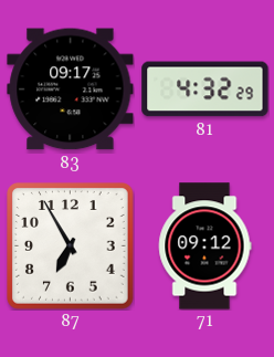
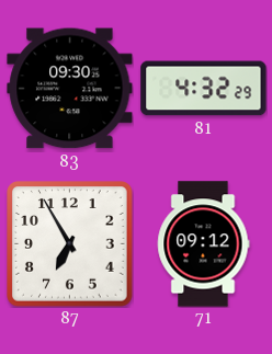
83: 09:17 -> 09:30 (70, 89)
